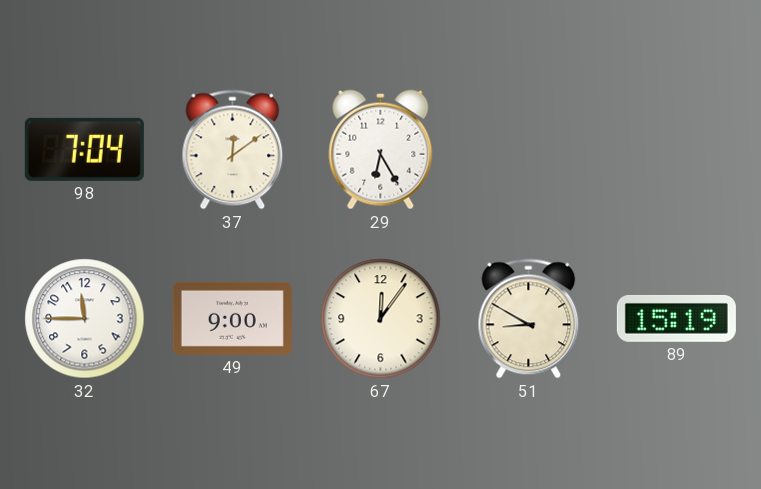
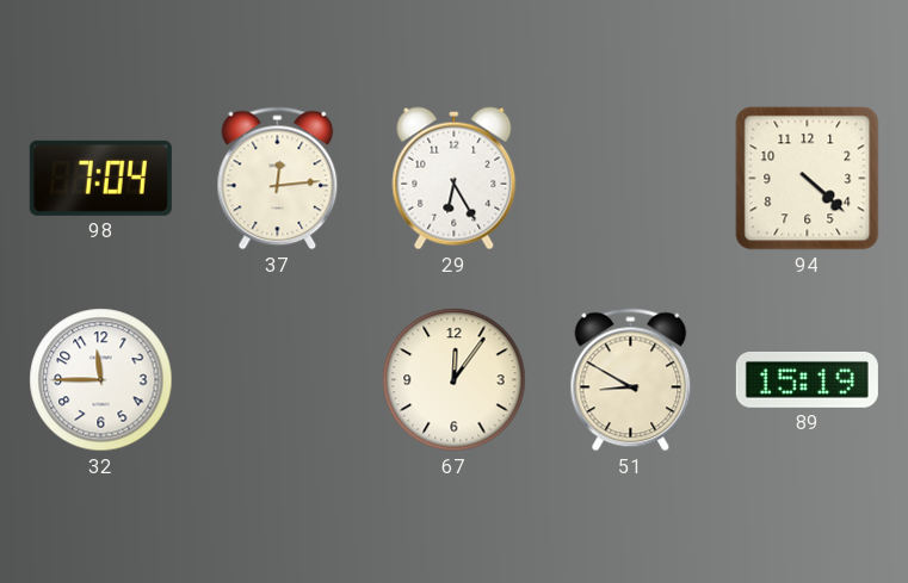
37: 12:09 -> 12:14 (278, 179)
94: none -> 4:22 (808, 179)
49: 9:00 -> none (232, 318)
